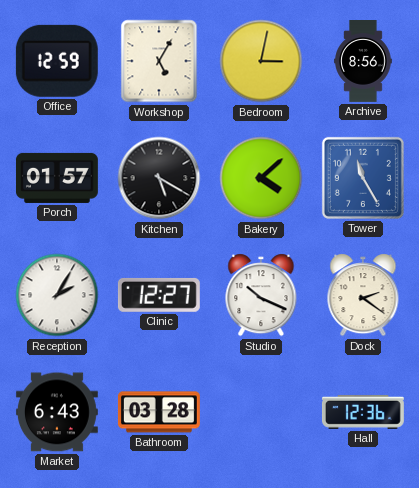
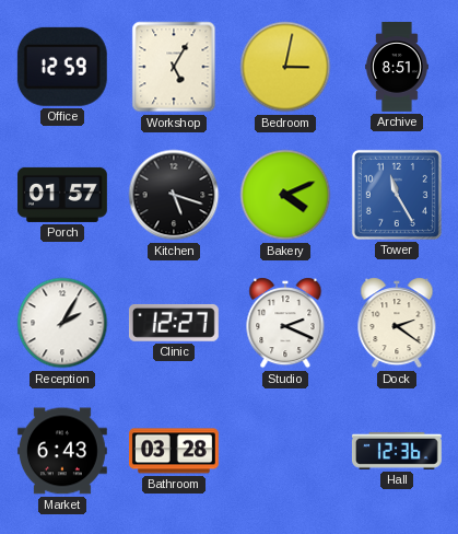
Archive: 8:56 -> 8:51 (397, 68)
Kitchen: 5:20 -> 5:18 (174, 195)
Bakery: 4:08 -> 4:11 (285, 195)
Studio: 10:19 -> 2:19 (285, 323)
